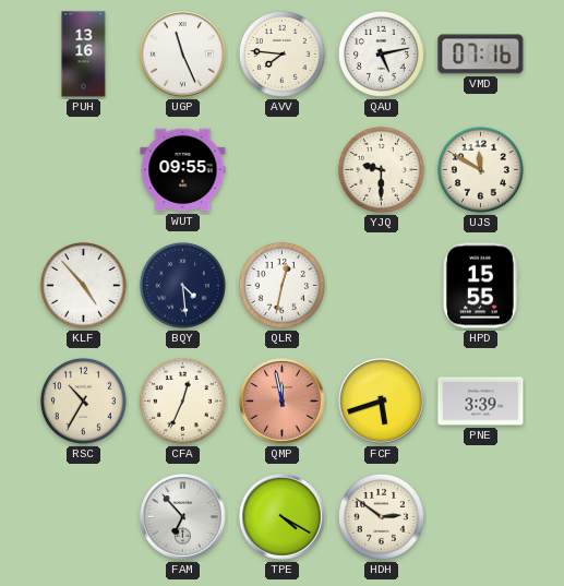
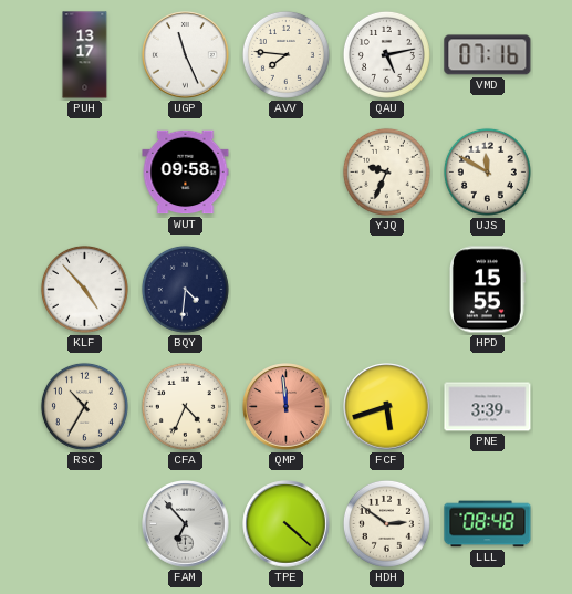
PUH: 13:16 -> 13:17 (85, 55)
WUT: 09:55 -> 09:58 (186, 173)
YJQ: 9:30 -> 9:34 (386, 171)
BQY: 4:29 -> 4:31 (185, 289)
QLR: 12:32 -> none (281, 285)
CFA: 12:34 -> 4:34 (185, 406)
QMP: 11:58 -> 11:59 (287, 407)
TPE: 4:20 -> 4:22 (287, 524)
LLL: none -> 08:48 (488, 524)
